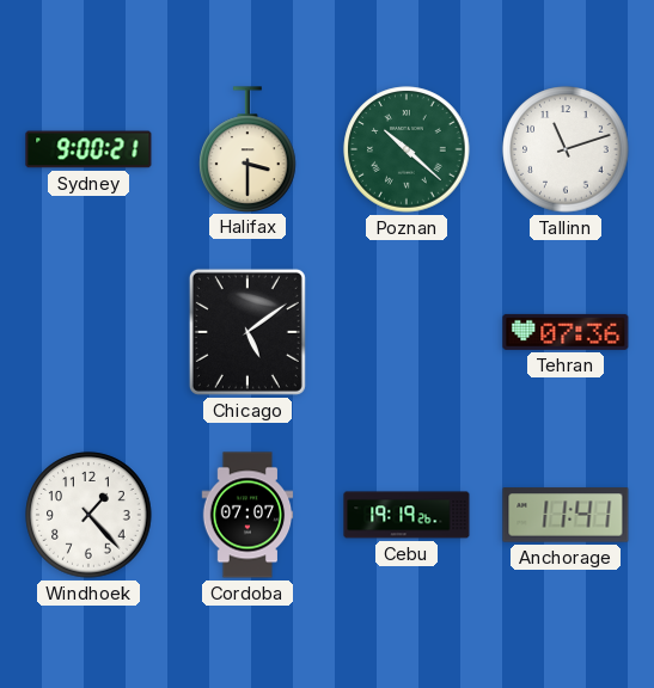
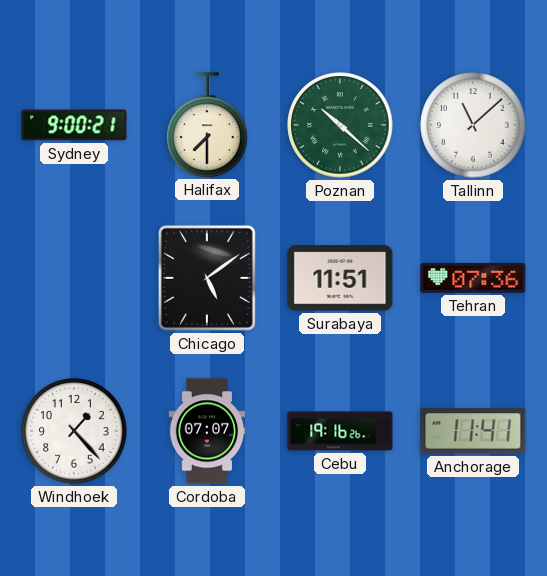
Halifax: 3:30 -> 7:30 (207, 125)
Tallinn: 11:12 -> 11:08 (473, 125)
Surabaya: none -> 11:51 (340, 278)
Cebu: 19:19 -> 19:16 (340, 431)
